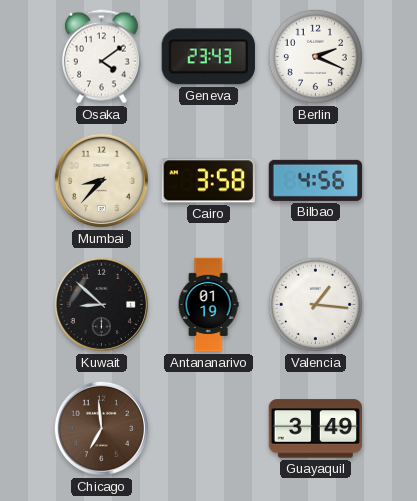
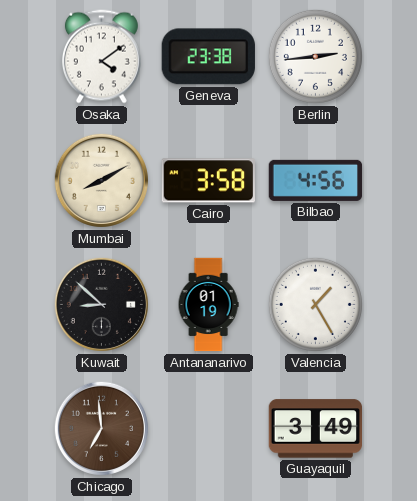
Geneva: 23:43 -> 23:38 (208, 57)
Berlin: 2:19 -> 2:44 (315, 56)
Mumbai: 8:37 -> 8:10 (101, 180)
Valencia: 1:16 -> 1:25 (315, 304)
